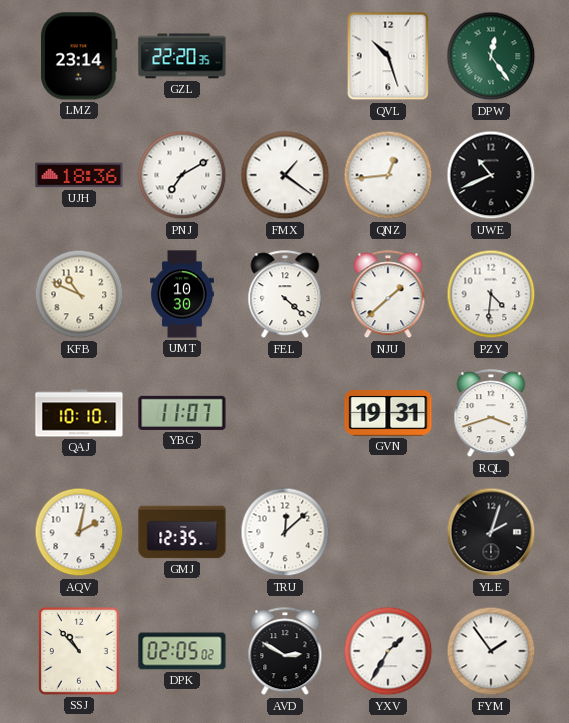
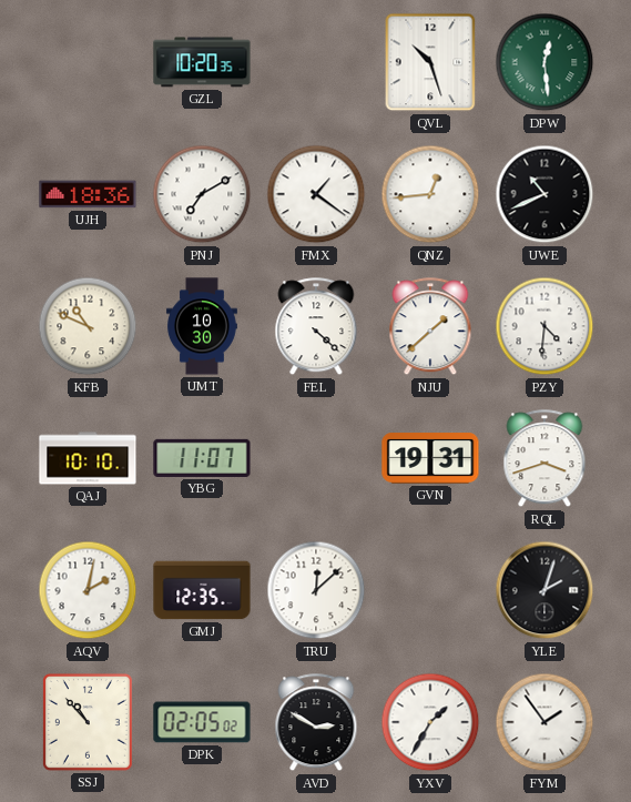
LMZ: 23:14 -> none (80, 56)
GZL: 22:20 -> 10:20 (202, 62)
DPW: 12:24 -> 12:29 (545, 62)
